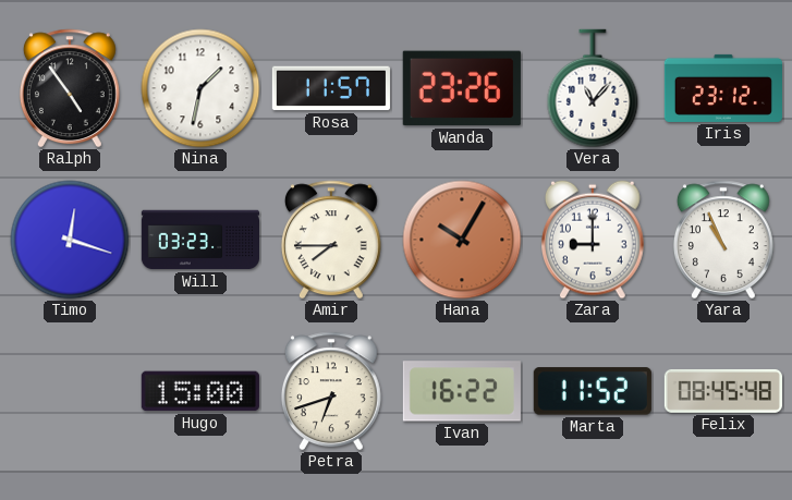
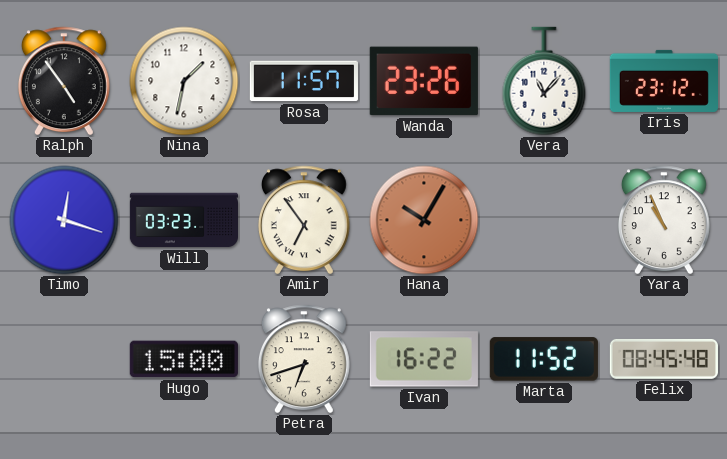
Amir: 7:45 -> 6:54 (304, 220)
Zara: 9:00 -> none (594, 240)
